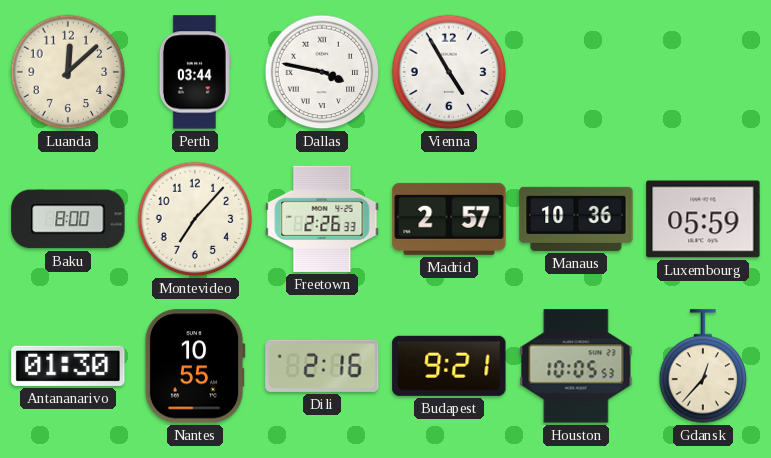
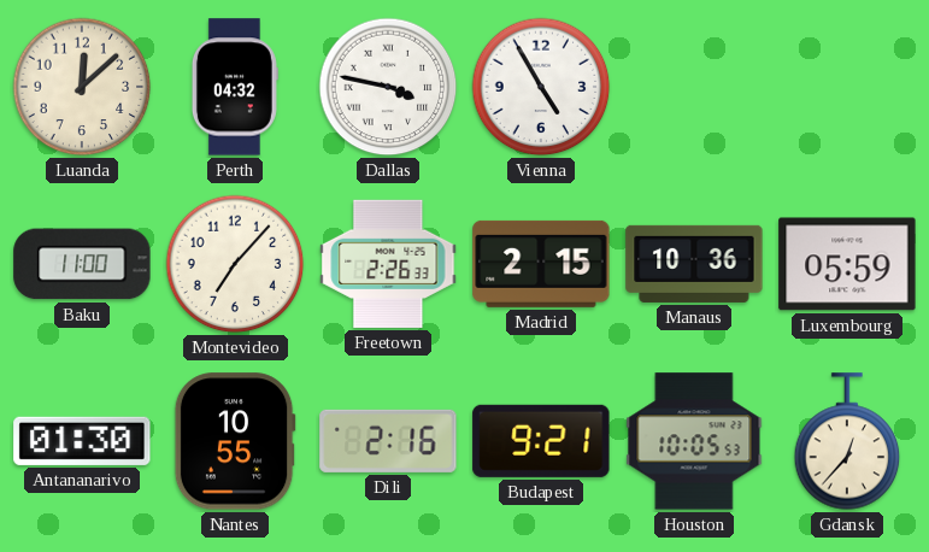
Perth: 03:44 -> 04:32 (235, 87)
Baku: 8:00 -> 11:00 (82, 264)
Madrid: 2:57 -> 2:15 (541, 264)
